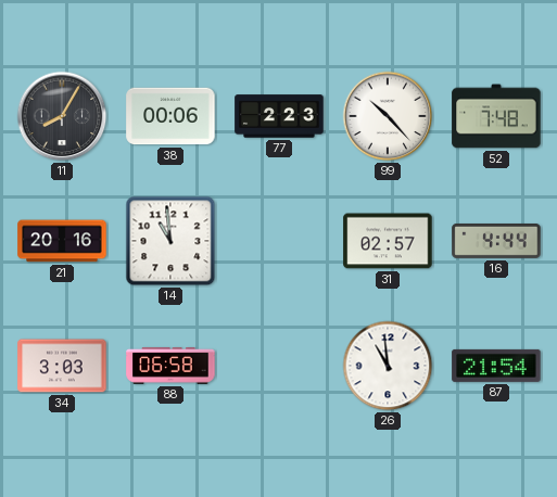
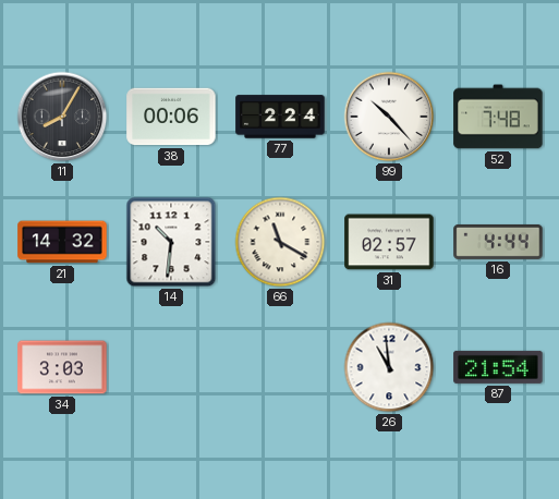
77: 2:23 -> 2:24 (280, 117)
21: 20:16 -> 14:32 (62, 242)
14: 10:59 -> 10:31 (171, 242)
66: none -> 11:20 (280, 242)
88: 06:58 -> none (170, 366)
